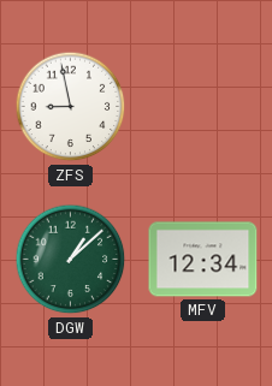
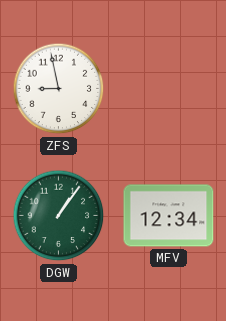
DGW: 1:08 -> 1:06 (59, 216)
